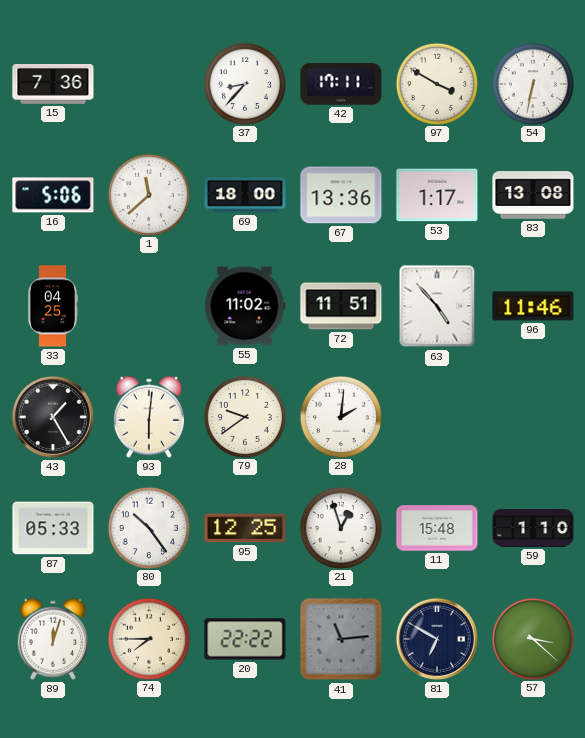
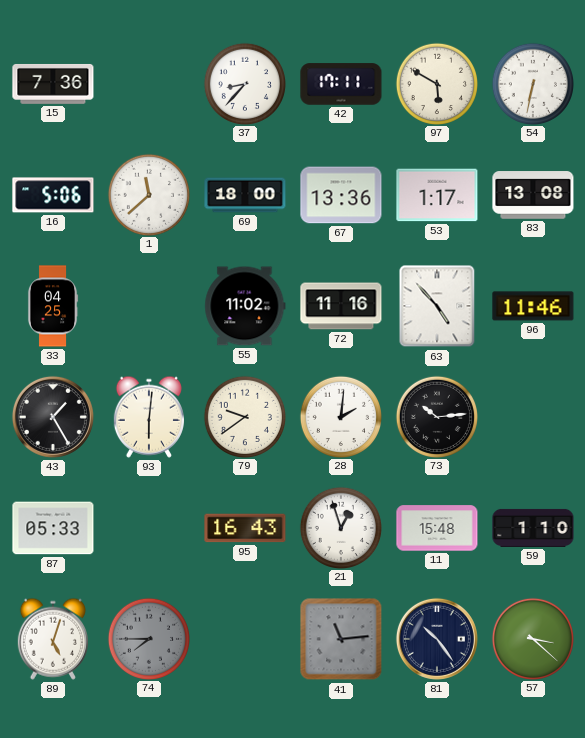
97: 3:50 -> 5:50 (436, 83)
72: 11:51 -> 11:16 (341, 306)
73: none -> 10:14 (436, 416)
80: 10:24 -> none (148, 527)
95: 12:25 -> 16:43 (245, 528)
89: 12:03 -> 5:03 (53, 639)
74 dial: cream -> grey (148, 638)
20: 22:22 -> none (245, 639)
81: 6:50 -> 10:24 (437, 639)
